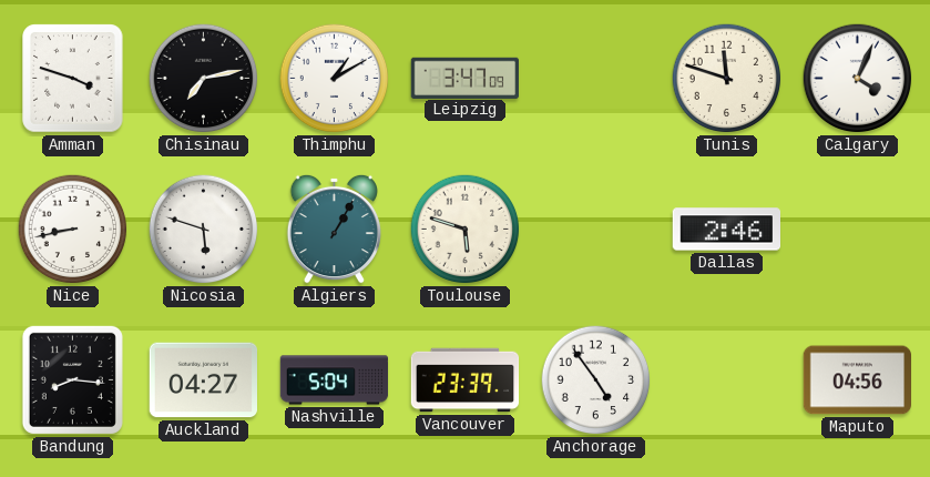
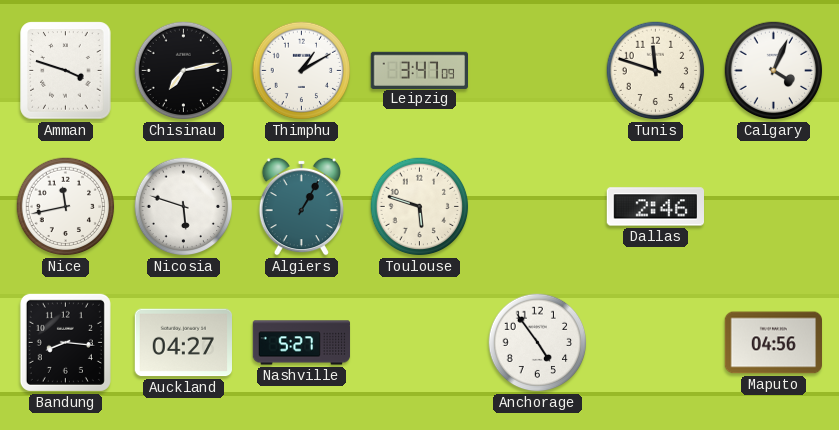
Nice: 8:43 -> 11:43 (66, 207)
Nashville: 5:04 -> 5:27 (302, 343)
Vancouver: 23:39 -> none (466, 380)
